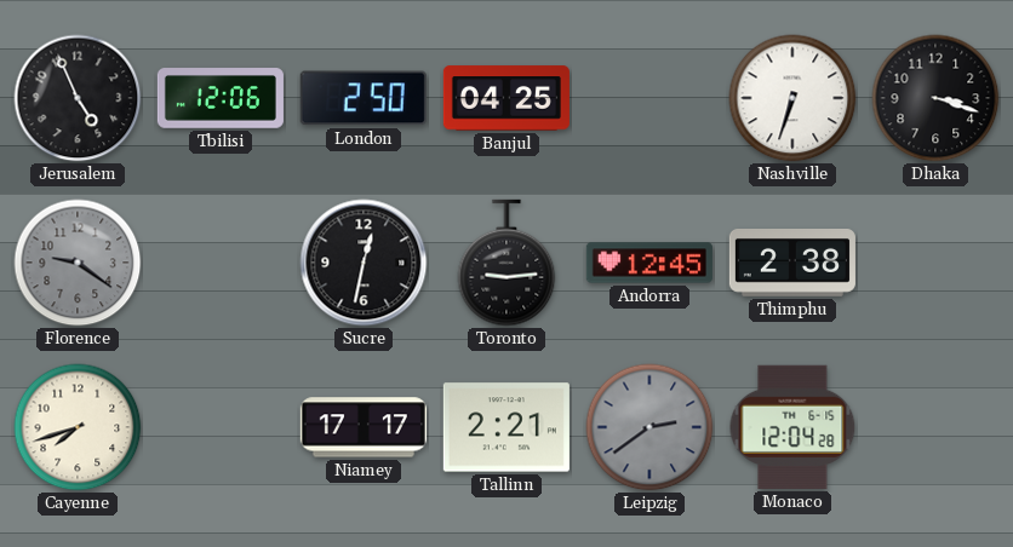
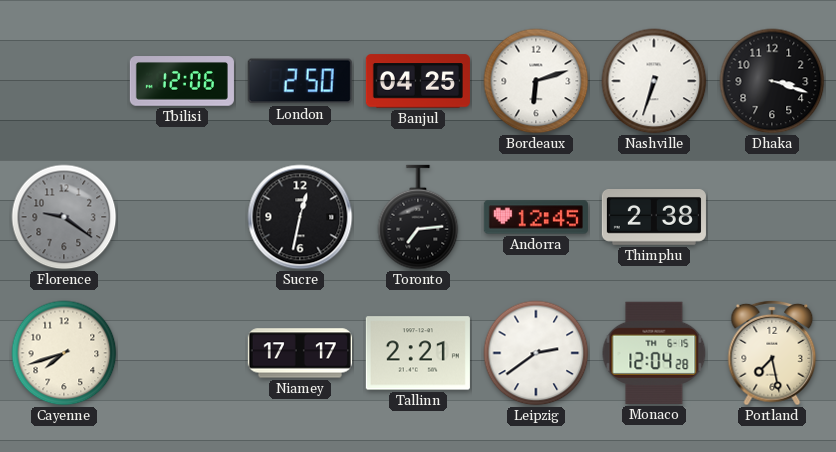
Jerusalem: 4:56 -> none (78, 98)
Bordeaux: none -> 6:12 (536, 81)
Toronto: 9:14 -> 7:14 (418, 217)
Leipzig dial: grey -> white (536, 353)
Portland: none -> 7:28 (772, 353)
